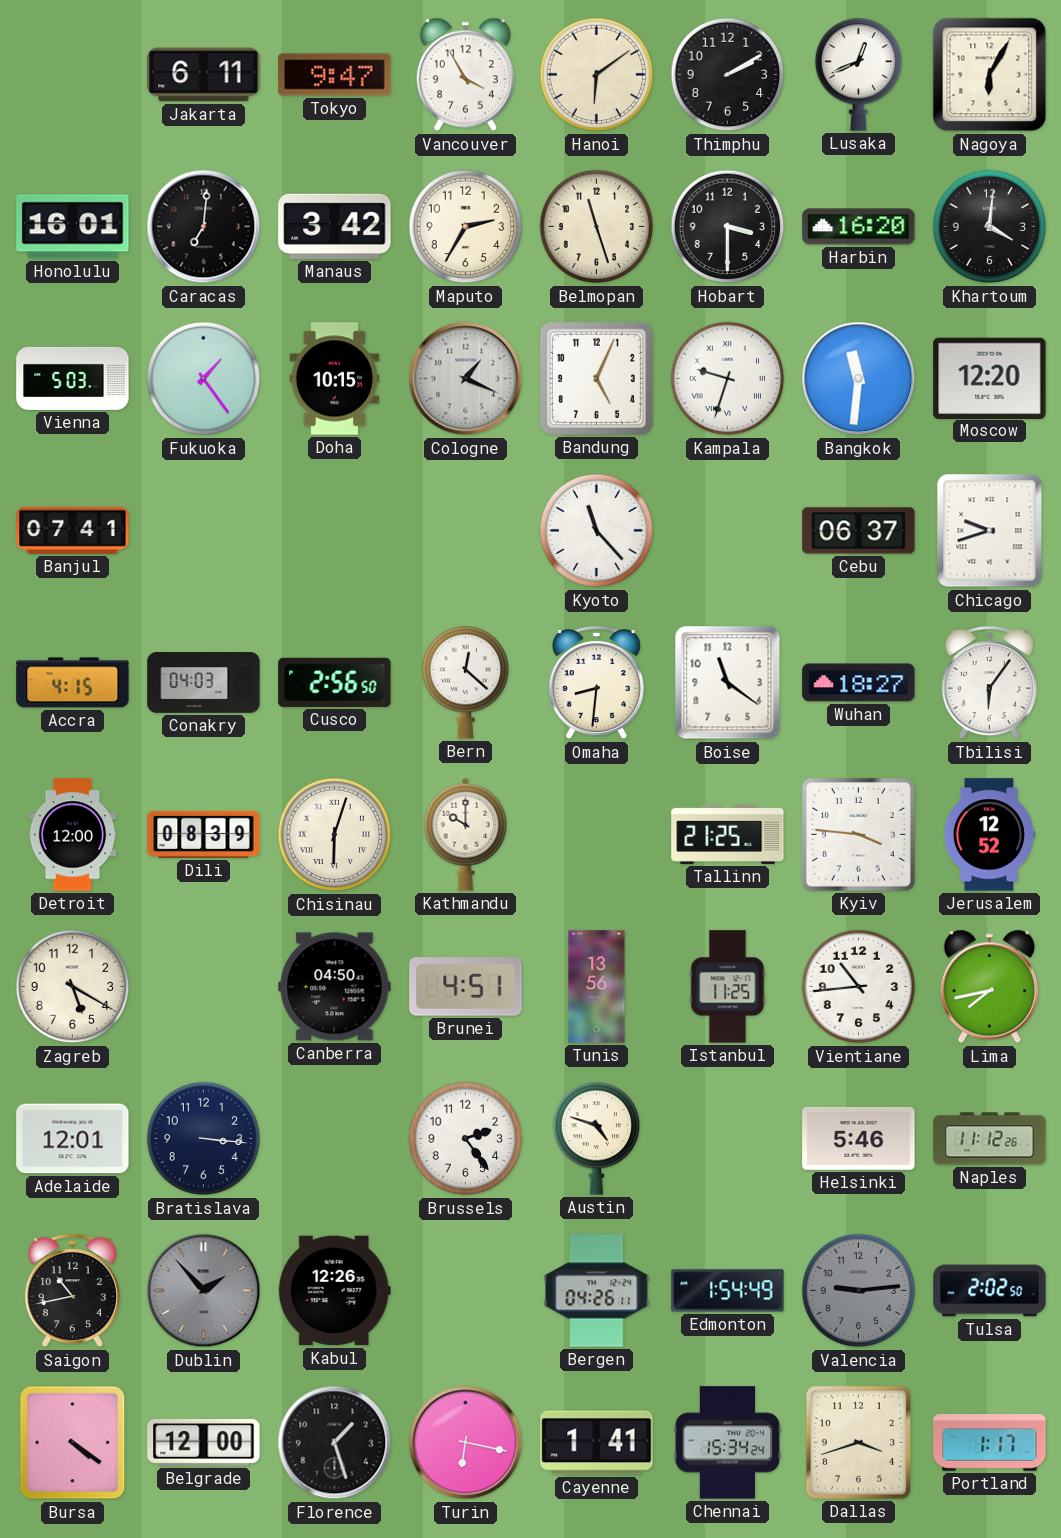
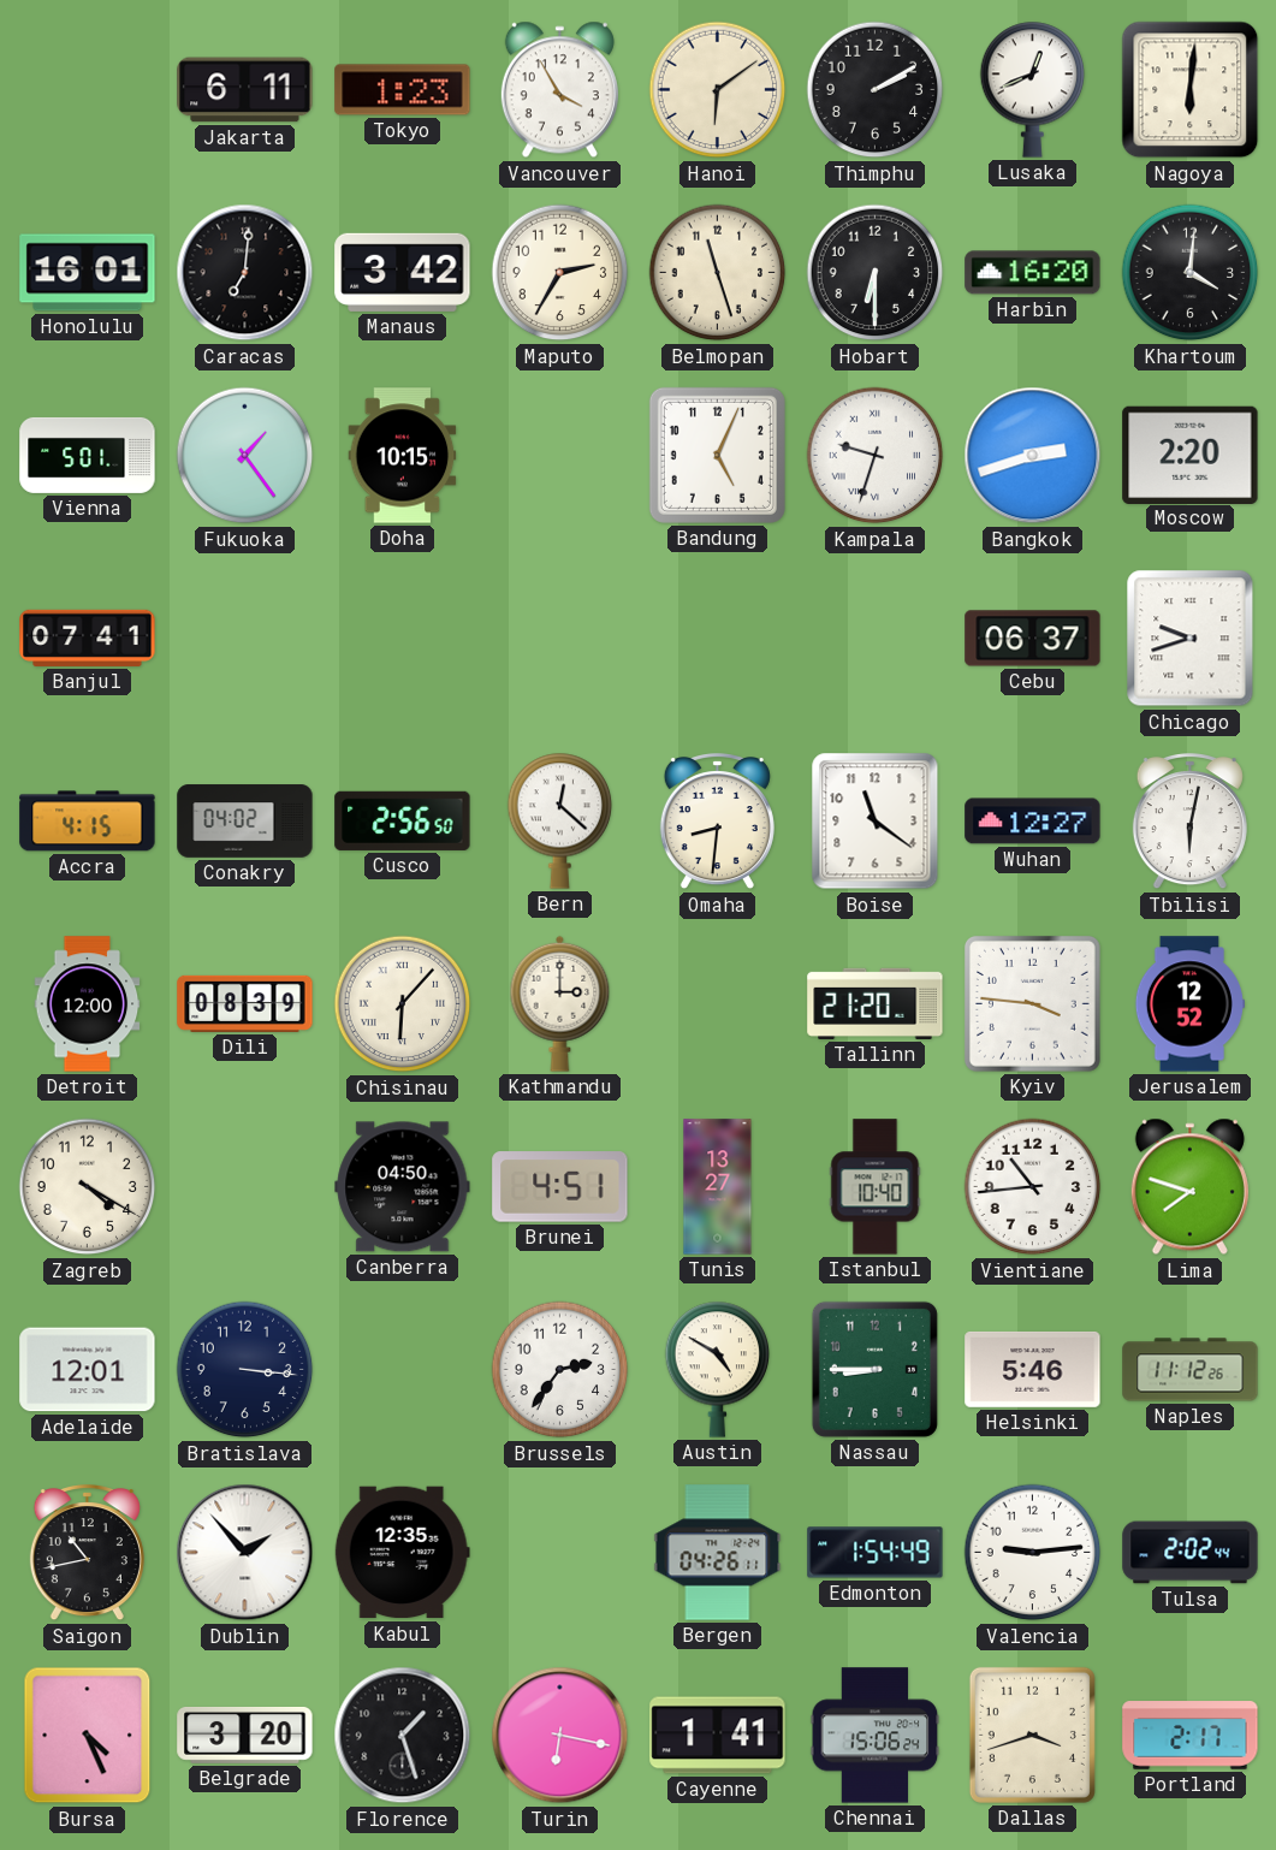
Tokyo: 9:47 -> 1:23 (403, 90)
Nagoya: 6:05 -> 6:01 (1191, 90)
Hobart: 3:30 -> 6:30 (876, 273)
Vienna: 5:03 -> 5:01 (88, 455)
Cologne: 1:19 -> none (466, 379)
Bangkok: 11:31 -> 2:42 (1033, 456)
Moscow: 12:20 -> 2:20 (1191, 455)
Kyoto: 11:23 -> none (597, 531)
Conakry: 04:03 -> 04:02 (245, 822)
Wuhan: 18:27 -> 12:27 (1033, 822)
Tbilisi: 6:06 -> 6:02 (1189, 823)
Chisinau: 6:03 -> 6:07 (403, 1004)
Kathmandu: 10:00 -> 3:00 (560, 1003)
Tallinn: 21:25 -> 21:20 (876, 1003)
Zagreb: 5:20 -> 4:20 (88, 1187)
Tunis: 13:56 -> 13:27 (718, 1187)
Istanbul: 11:25 -> 10:40 (876, 1187)
Lima: 7:43 -> 7:48 (1189, 1187)
Brussels: 2:24 -> 2:36 (560, 1370)
Austin: 4:48 -> 4:50 (718, 1369)
Nassau: none -> 8:45 (874, 1369)
Dublin dial: grey -> white (245, 1553)
Kabul: 12:26 -> 12:35 (402, 1553)
Valencia dial: grey -> white (1033, 1553)
Tulsa: 2:02:50 -> 2:02:44 (1191, 1553)
Bursa: 4:21 -> 4:26 (88, 1736)
Belgrade: 12:00 -> 3:20 (245, 1735)
Chennai: 15:34 -> 15:06 (876, 1736)
Portland: 1:17 -> 2:17 (1191, 1736)
